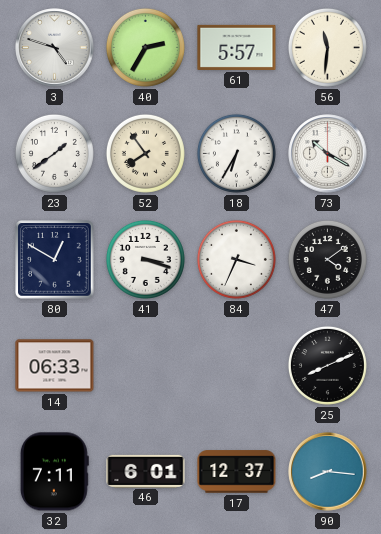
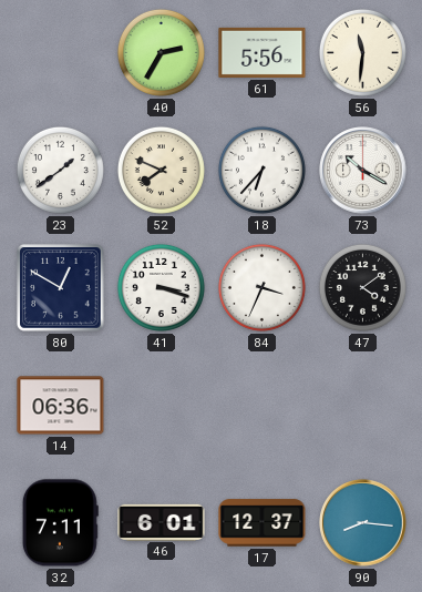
3: 4:48 -> none (55, 48)
61: 5:57 -> 5:56 (263, 52)
52: 7:54 -> 7:49 (161, 170)
18: 6:35 -> 6:37 (261, 170)
14: 06:33 -> 06:36 (61, 406)
25: 8:11 -> none (327, 365)
